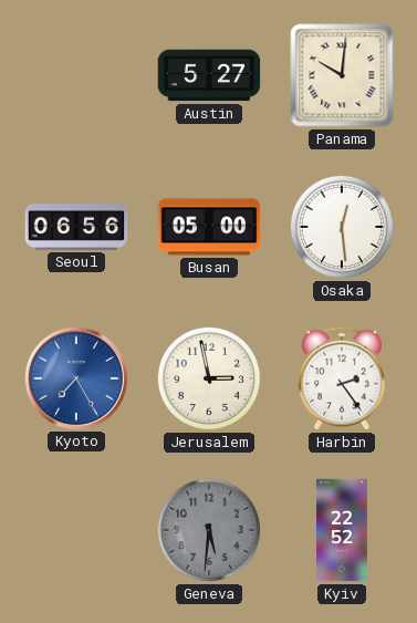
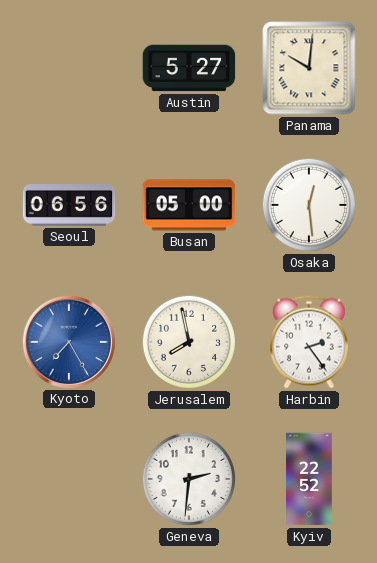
Jerusalem: 2:58 -> 7:58 (189, 342)
Geneva: 5:31 -> 2:31 (189, 479)
Geneva dial: grey -> white (189, 479)
